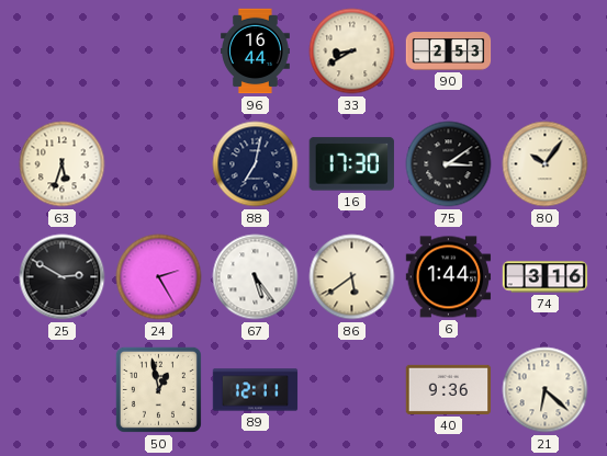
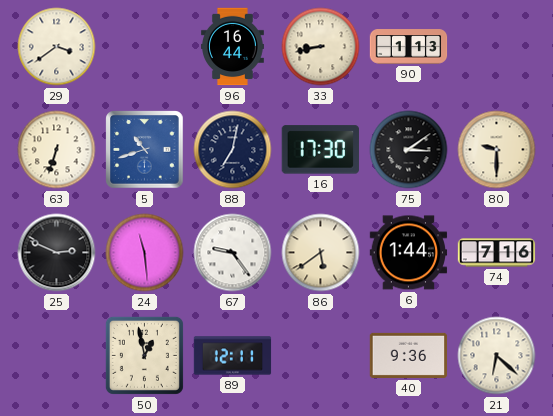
29: none -> 3:39 (57, 47)
33: 8:40 -> 8:43 (321, 47)
90: 2:53 -> 1:13 (409, 47)
63: 5:33 -> 6:33 (57, 150)
5: none -> 10:42 (145, 150)
80: 10:06 -> 9:30 (497, 150)
25: 2:50 -> 2:49 (57, 253)
24: 2:25 -> 11:29 (145, 253)
67: 5:24 -> 9:24 (233, 253)
74: 3:16 -> 7:16 (497, 253)
